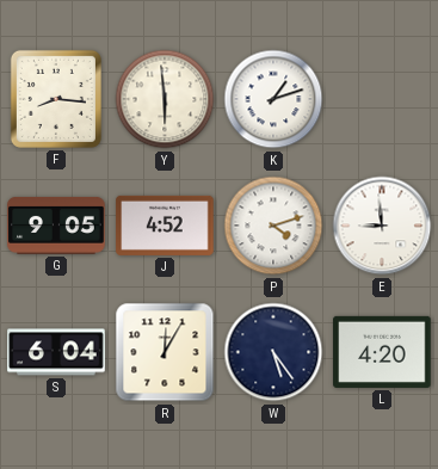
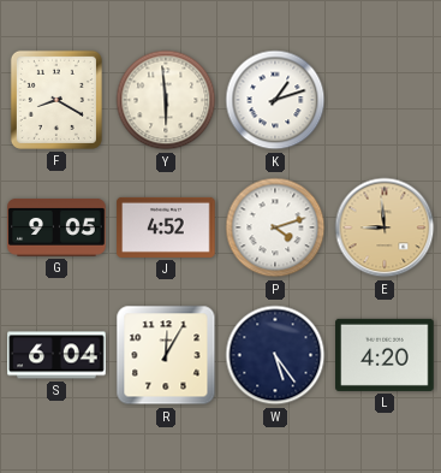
F: 8:16 -> 8:20 (56, 100)
E dial: white -> champagne (385, 227)
